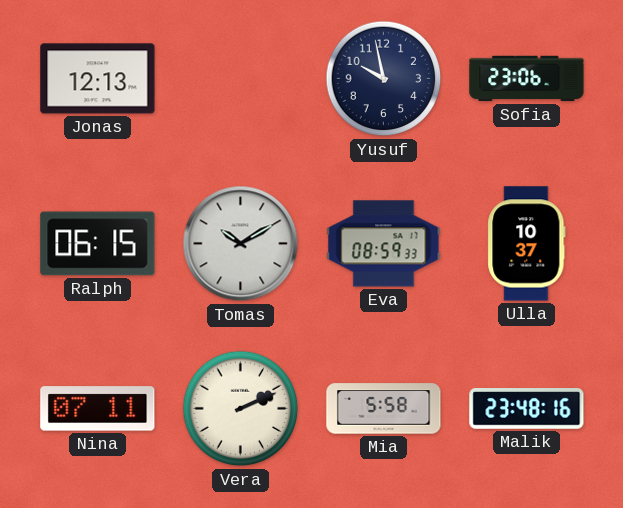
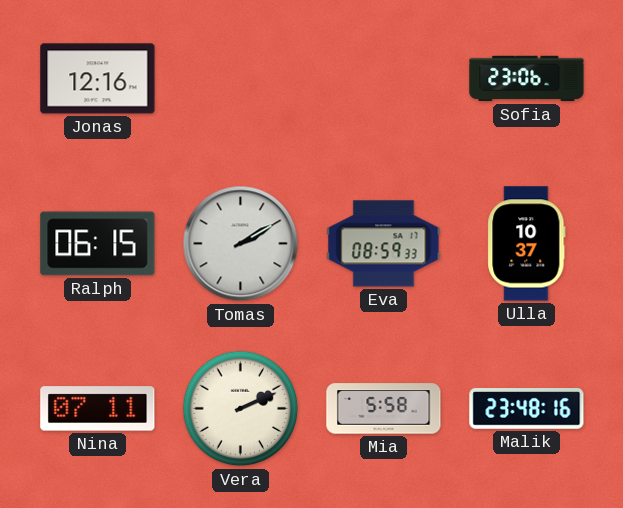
Jonas: 12:13 -> 12:16 (98, 79)
Yusuf: 9:58 -> none (384, 79)
Tomas: 10:10 -> 2:10 (241, 244)
